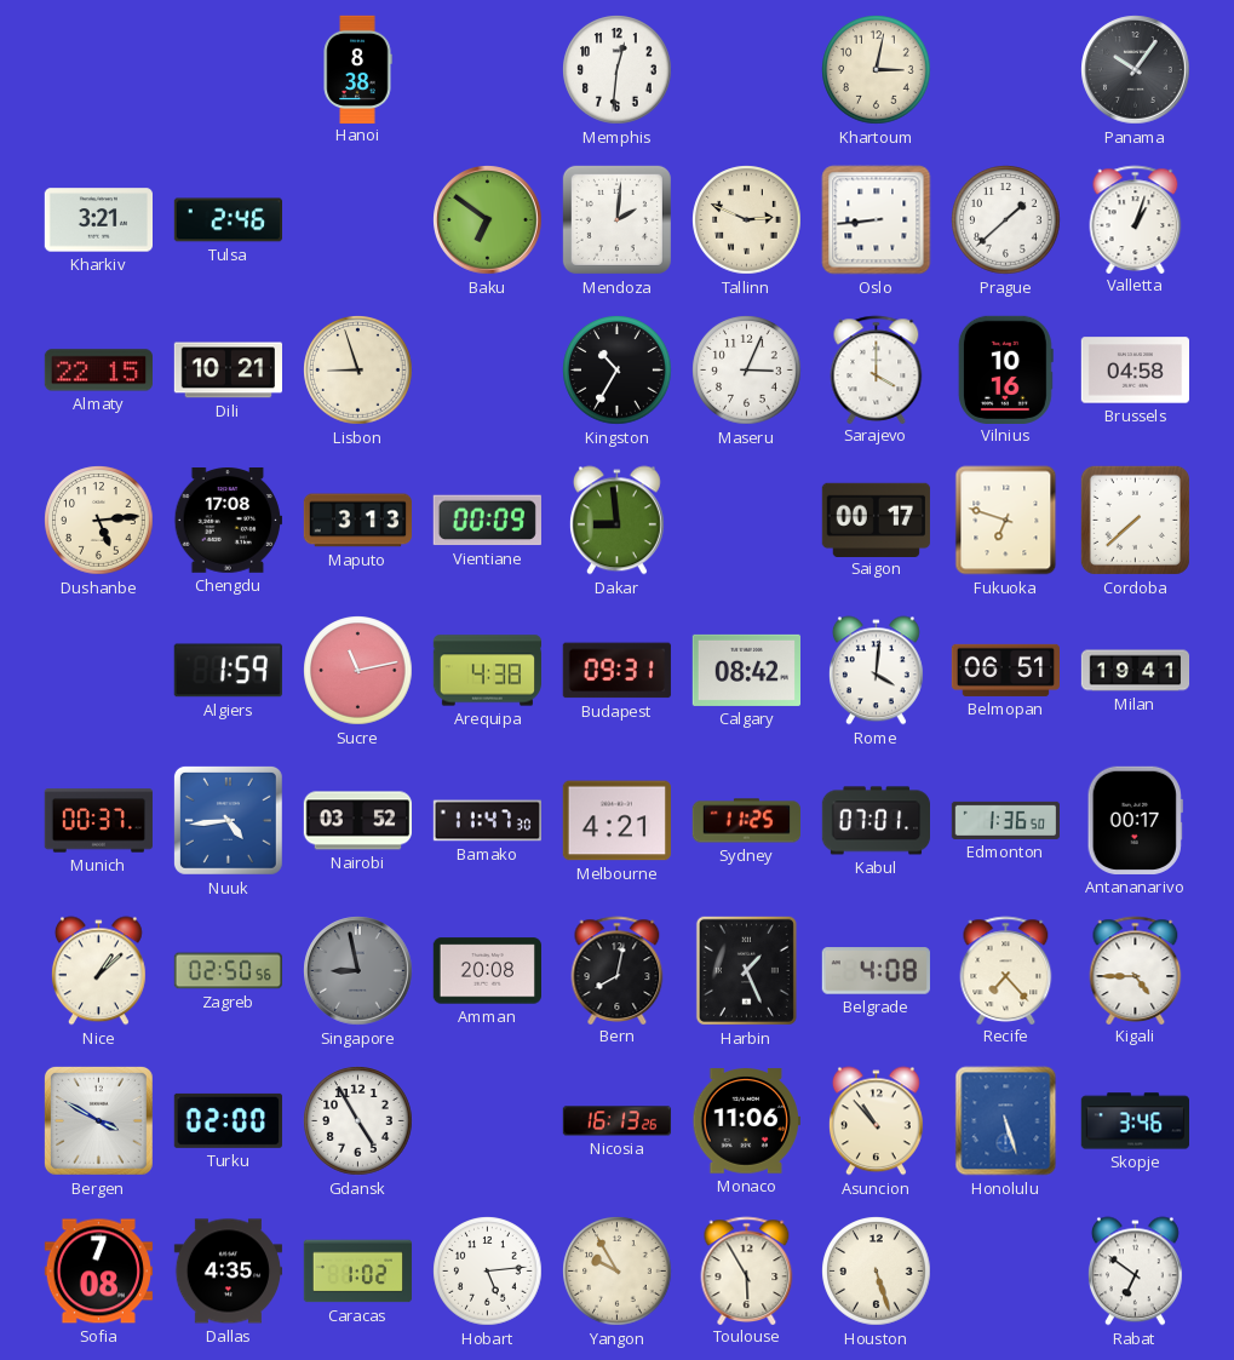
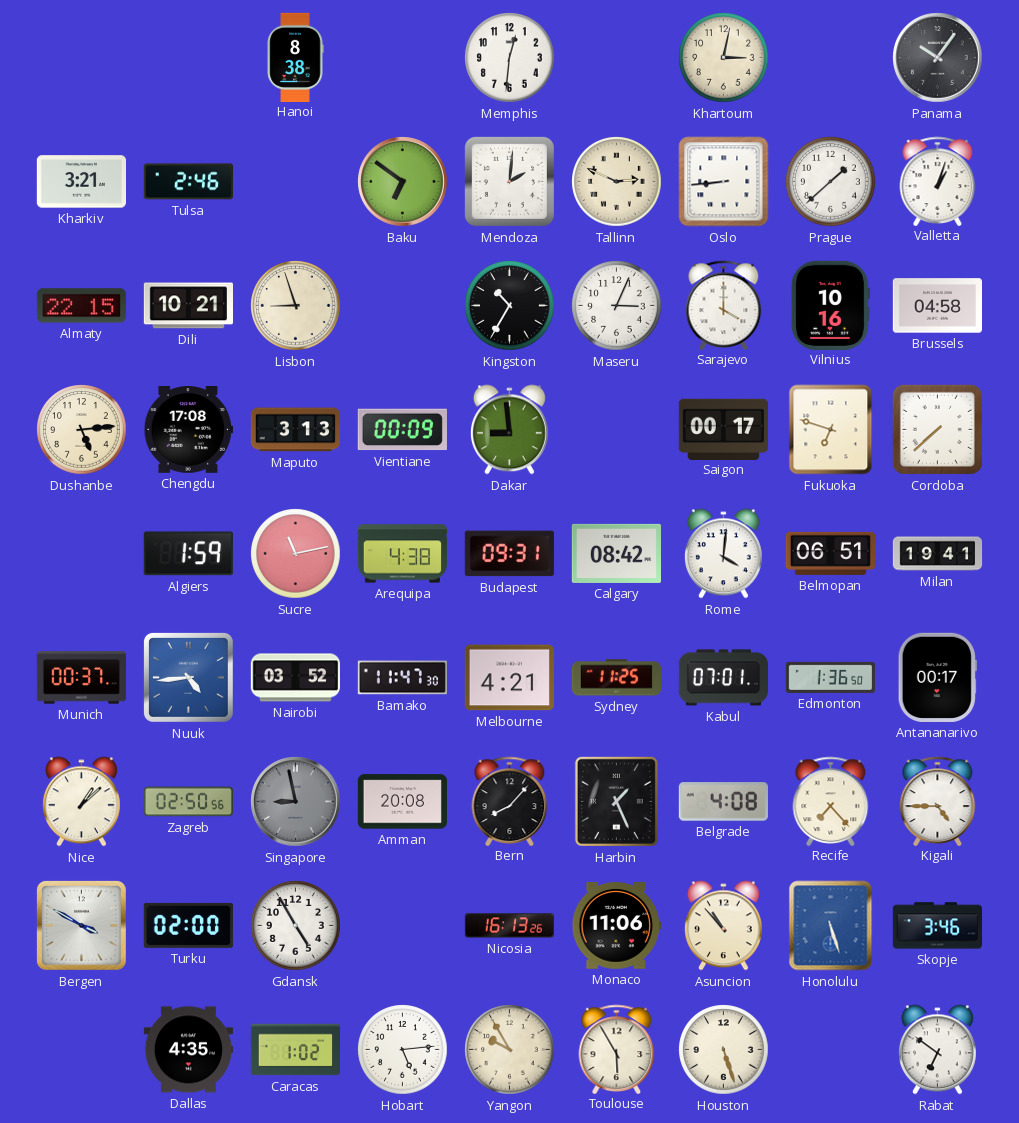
Bern: 8:02 -> 8:07 (510, 801)
Sofia: 7:08 -> none (98, 1272)
